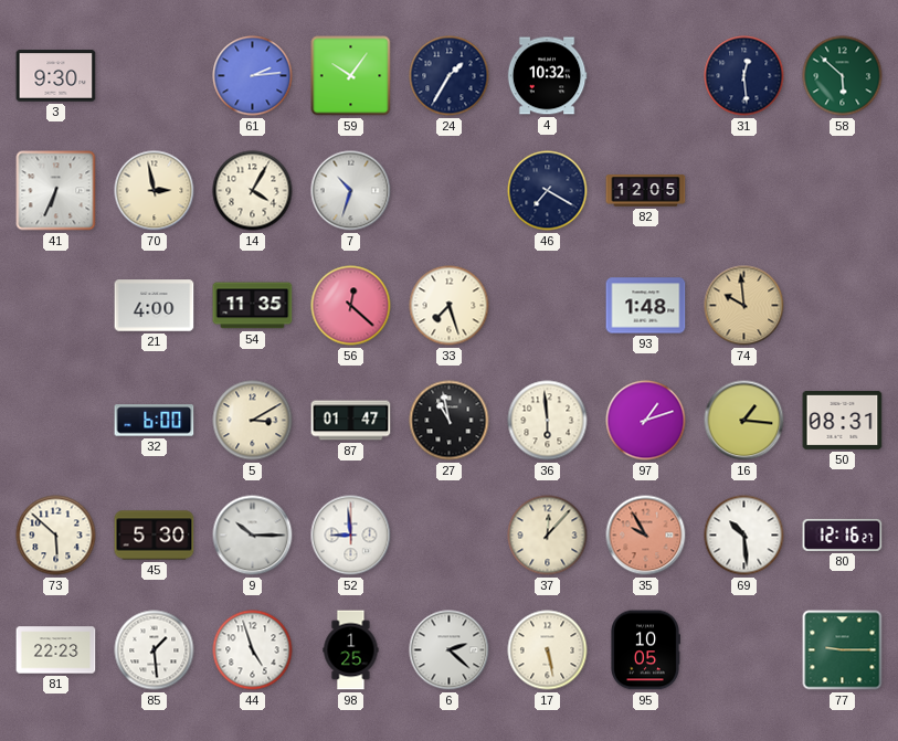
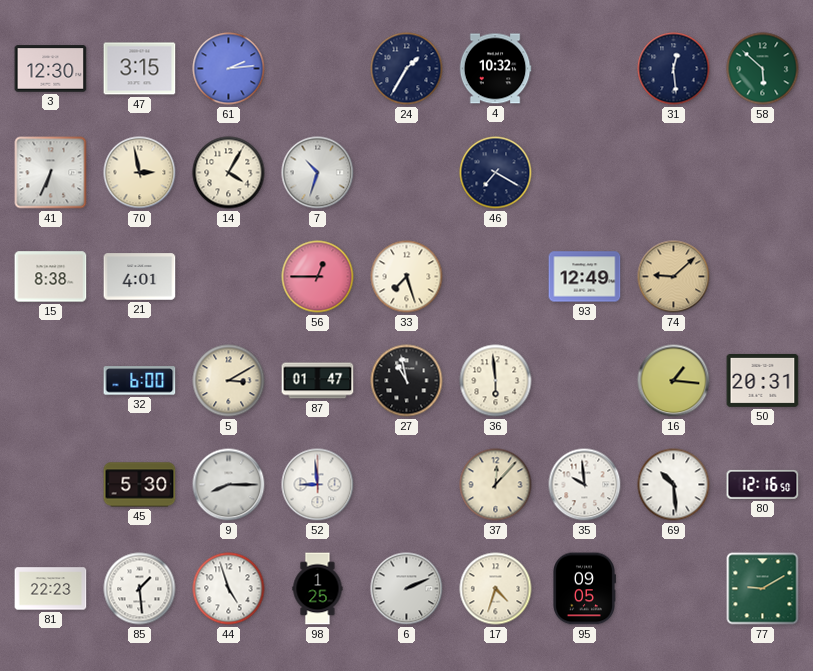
3: 9:30 -> 12:30 (51, 69)
47: none -> 3:15 (140, 69)
59: 10:06 -> none (351, 76)
82: 12:05 -> none (646, 191)
15: none -> 8:38 (51, 277)
21: 4:00 -> 4:01 (140, 277)
54: 11:35 -> none (253, 306)
56: 12:22 -> 12:45 (318, 277)
93: 1:48 -> 12:49 (585, 277)
74: 9:59 -> 9:08 (674, 277)
97: 1:12 -> none (646, 421)
50: 08:31 -> 20:31 (763, 380)
73: 5:52 -> none (56, 536)
9: 10:15 -> 8:15 (229, 485)
35: 9:55 -> 9:59 (585, 485)
35 dial: salmon -> white (585, 485)
80: 12:16:27 -> 12:16:50 (763, 484)
6: 2:22 -> 2:11 (407, 589)
17: 5:28 -> 4:33 (496, 589)
95: 10:05 -> 09:05 (585, 589)
77: 9:15 -> 9:10 (763, 589)
